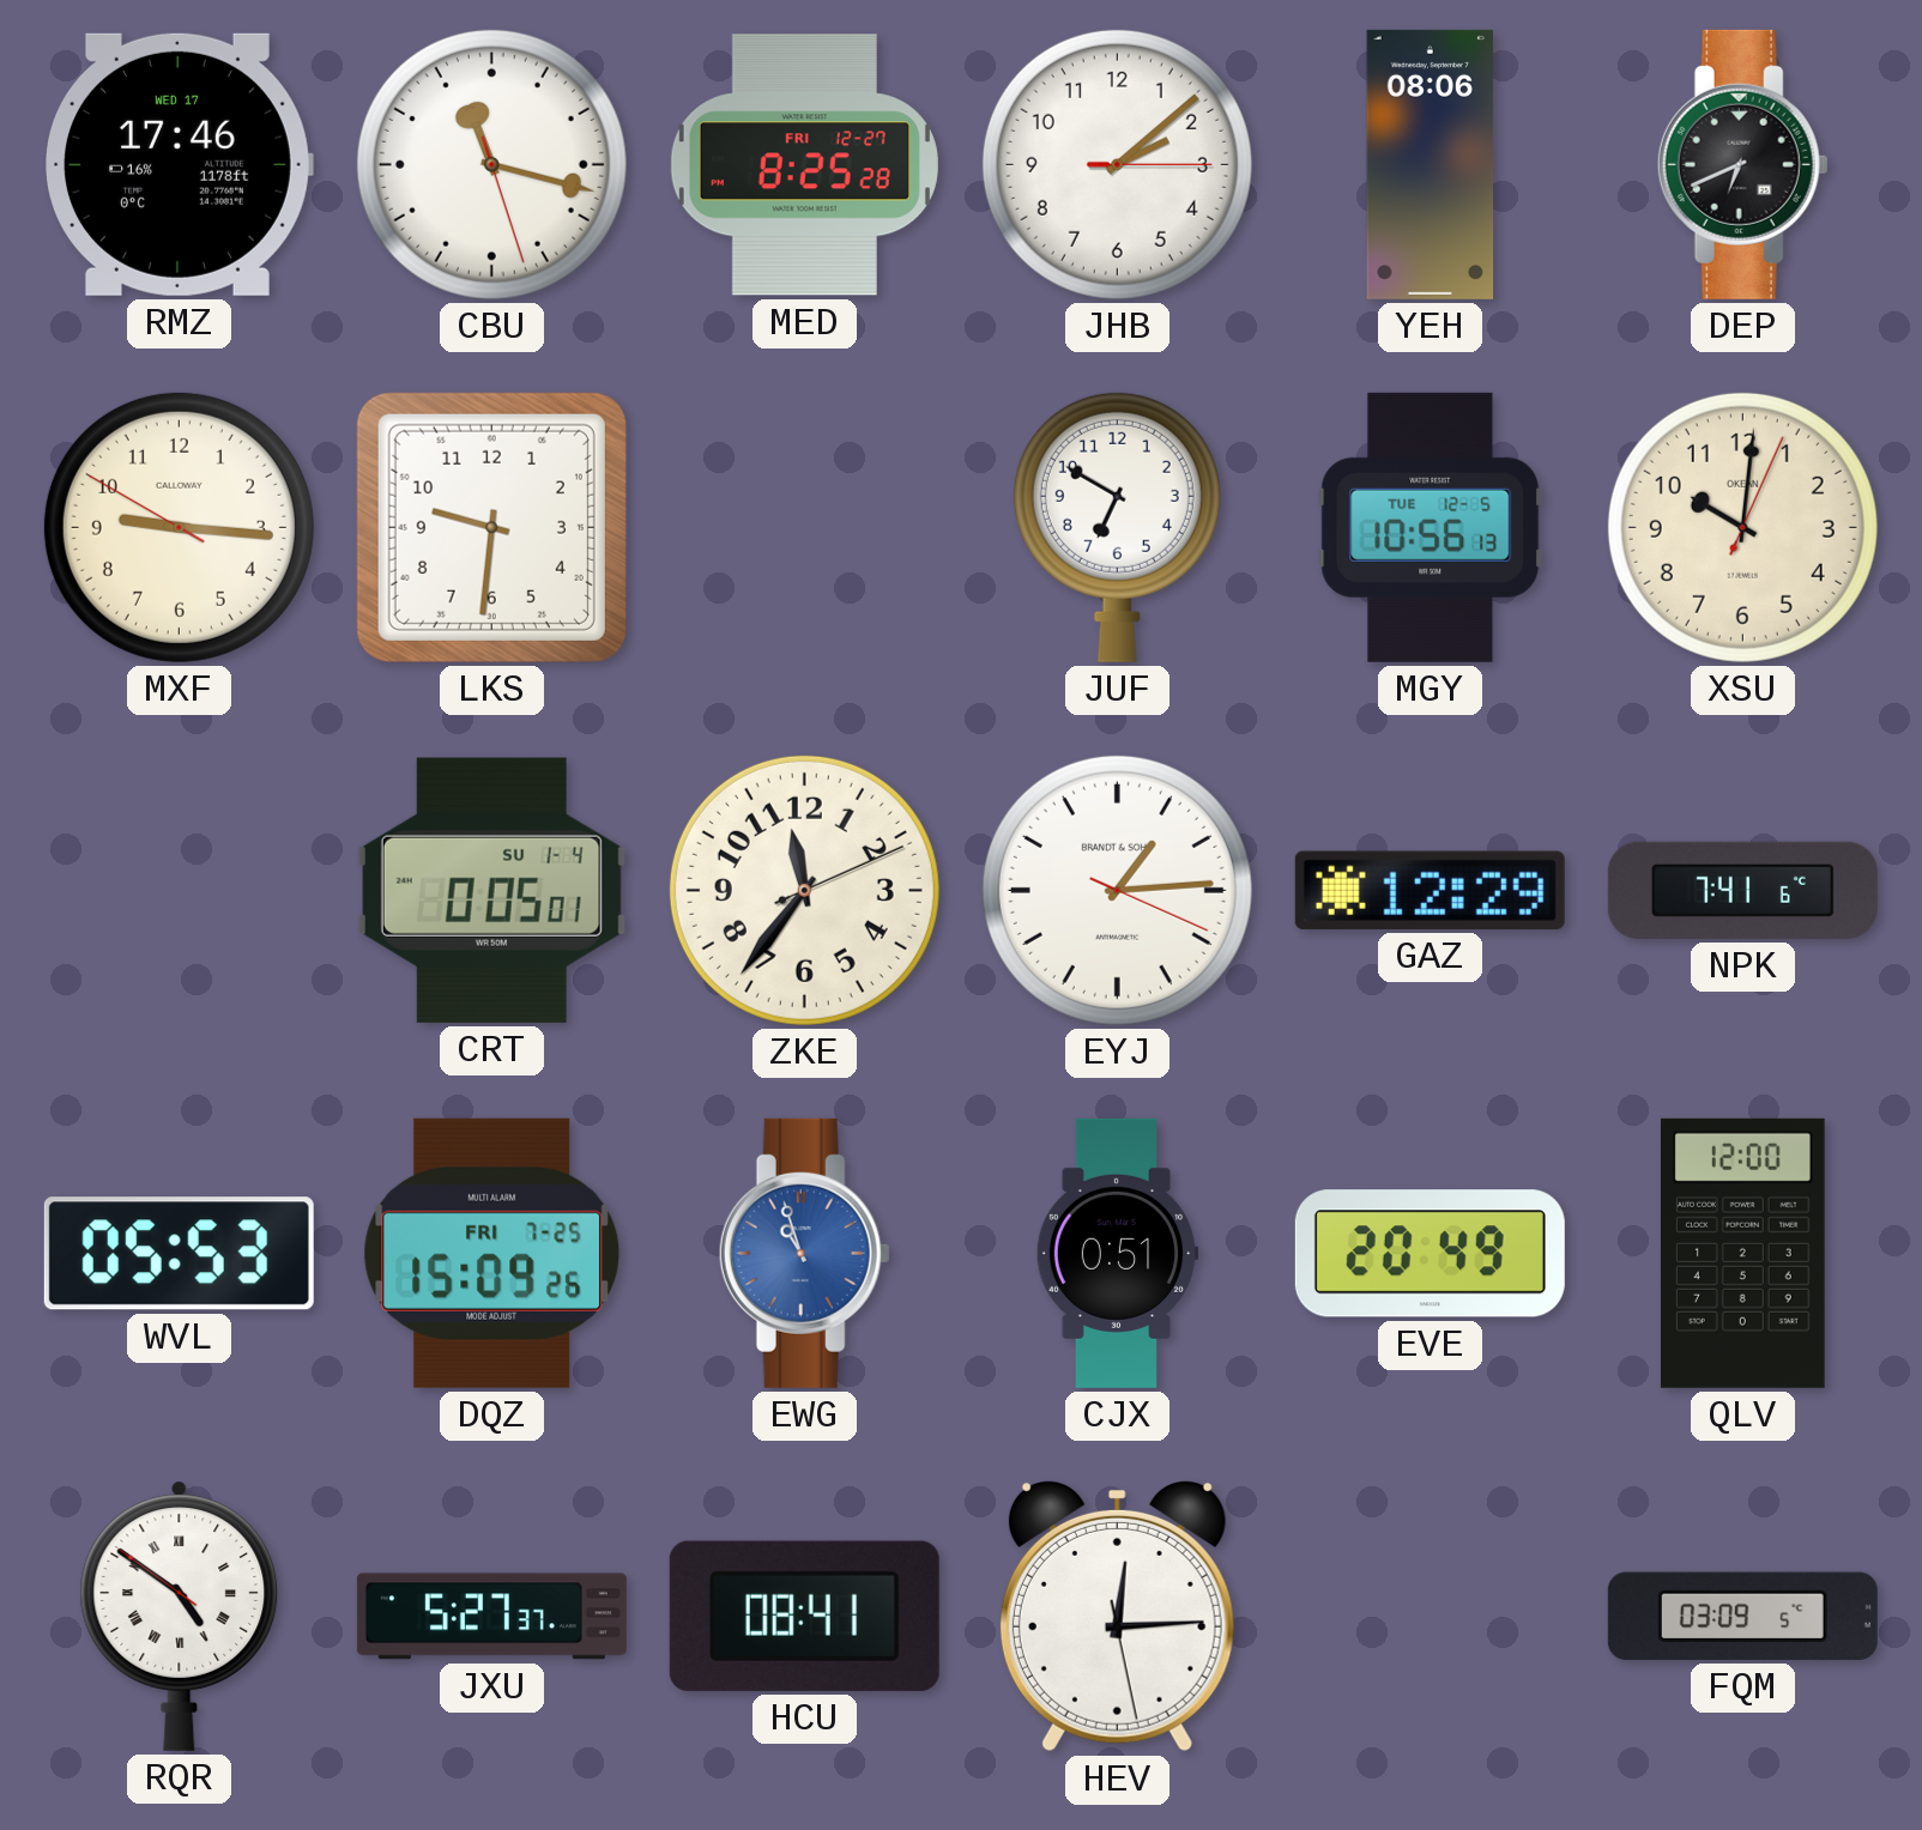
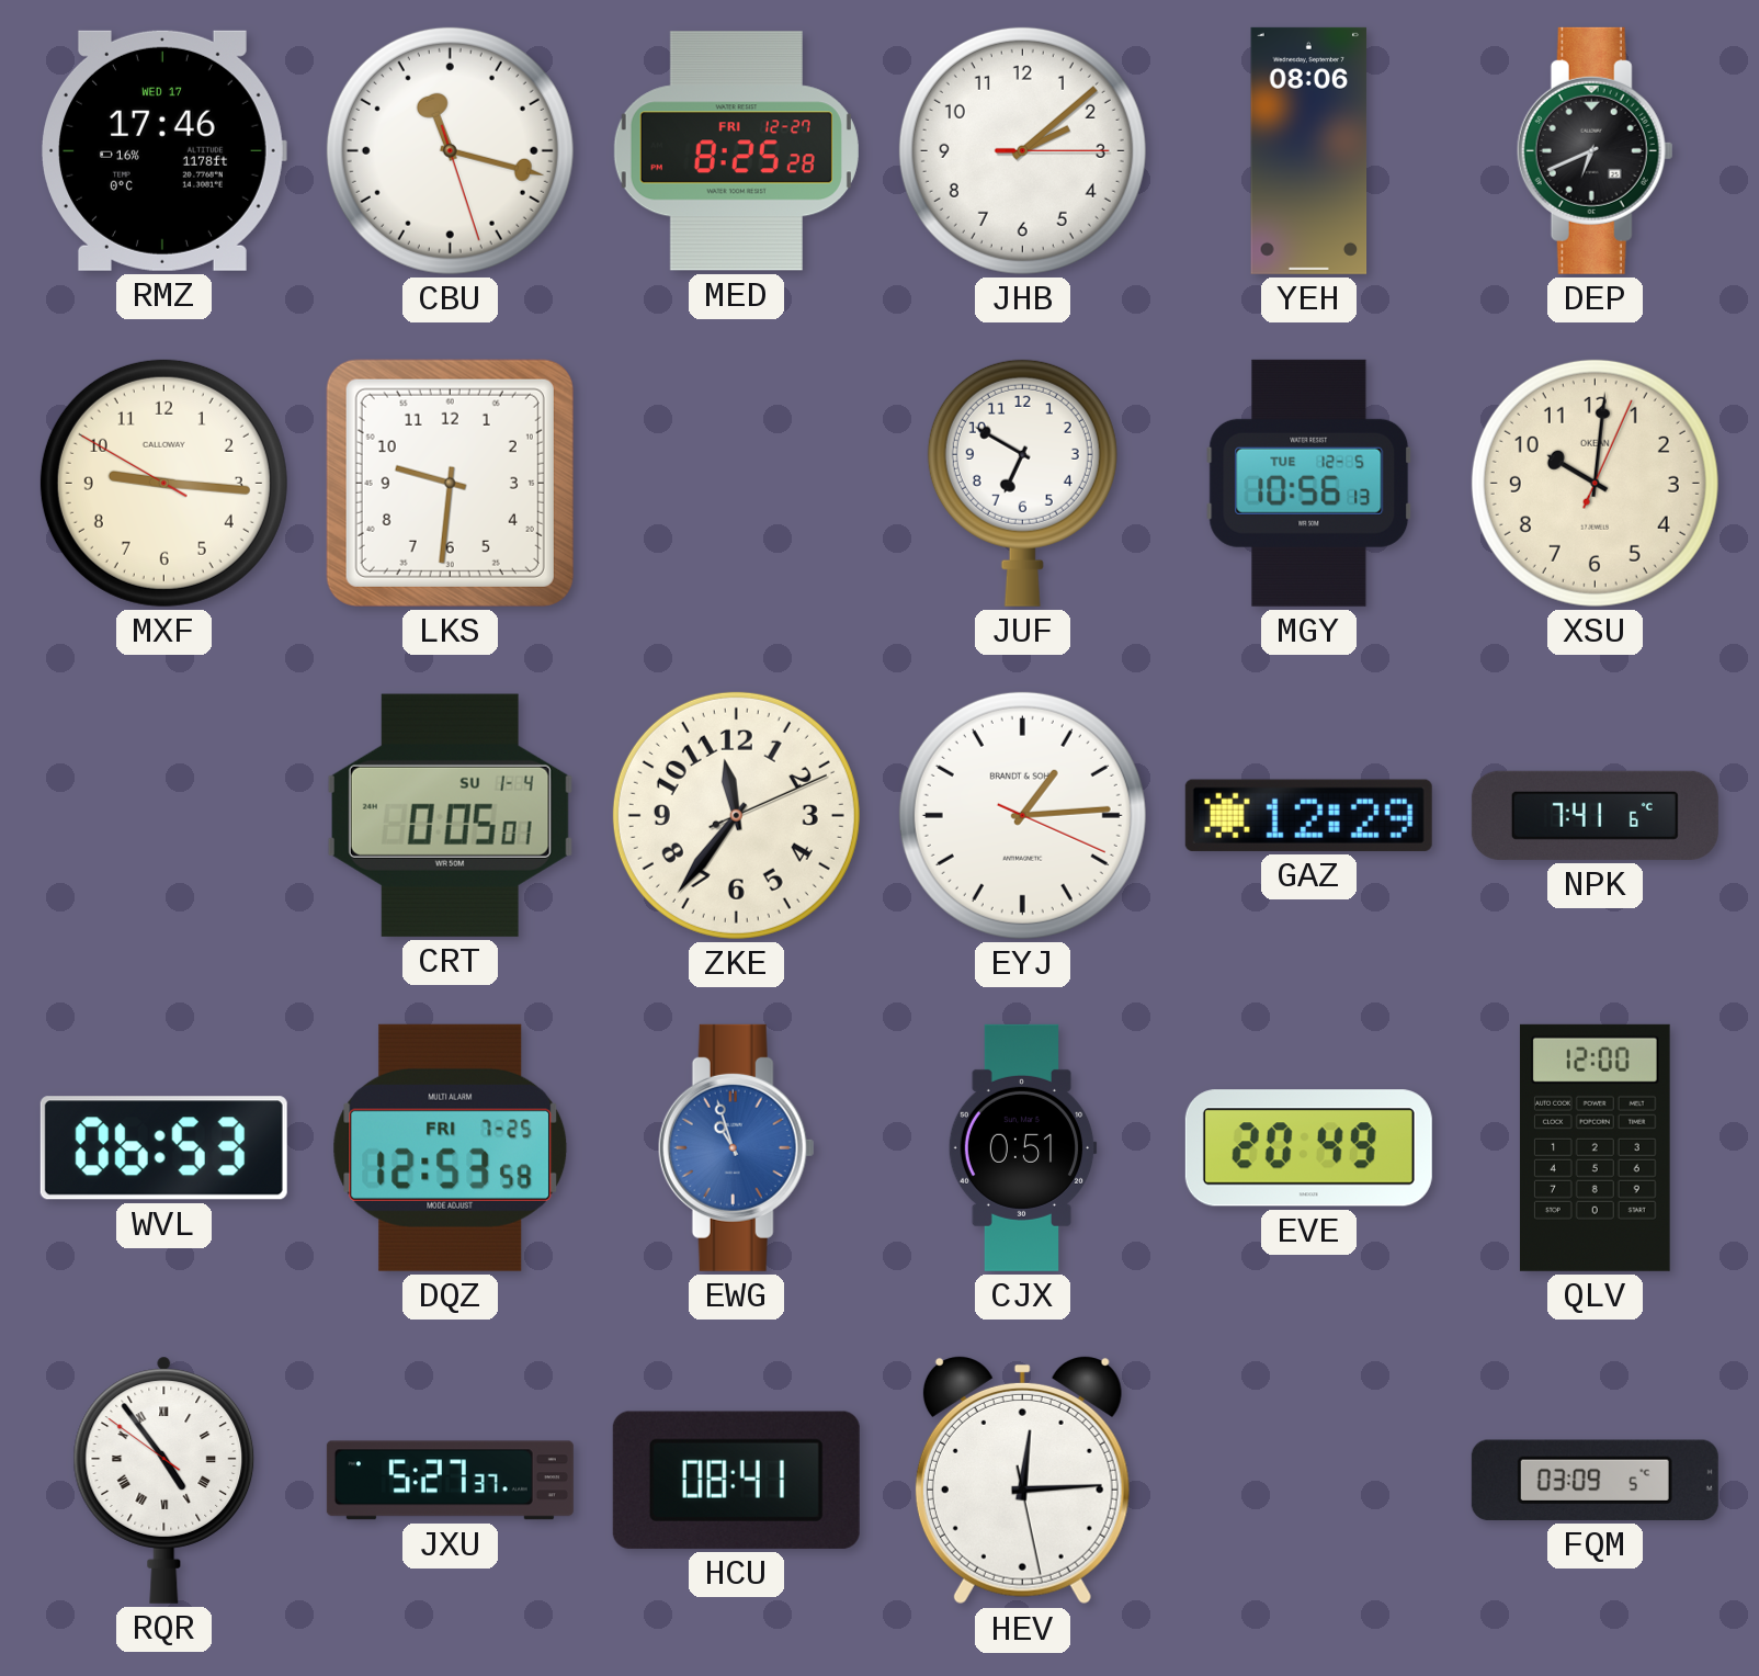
WVL: 05:53 -> 06:53 (163, 1148)
DQZ: 15:09 -> 12:53 (451, 1147)
RQR: 4:50 -> 4:53 (164, 1480)
